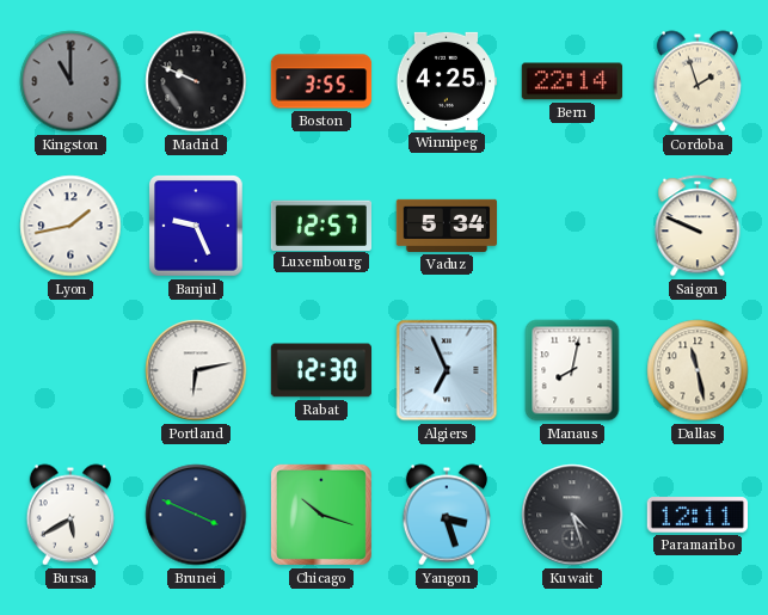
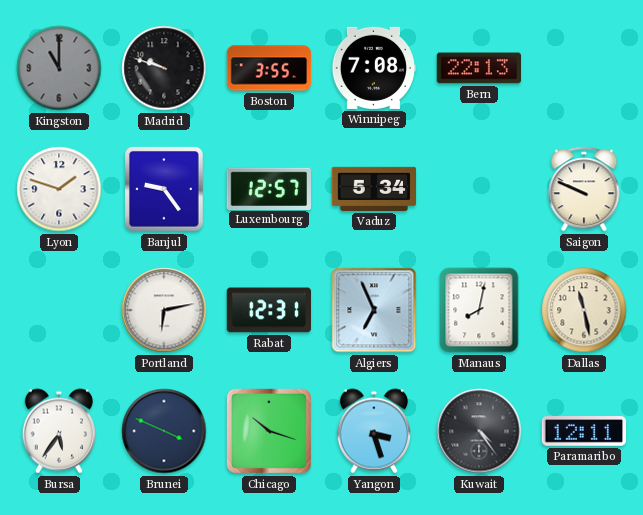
Madrid: 9:49 -> 9:48 (164, 68)
Winnipeg: 4:25 -> 7:08 (374, 68)
Bern: 22:14 -> 22:13 (478, 68)
Cordoba: 1:57 -> none (696, 81)
Lyon: 1:43 -> 1:48 (59, 189)
Banjul: 9:26 -> 9:24 (165, 189)
Rabat: 12:30 -> 12:31 (268, 310)
Bursa: 5:40 -> 5:36 (58, 431)
Kuwait: 4:27 -> 4:24 (479, 431)
